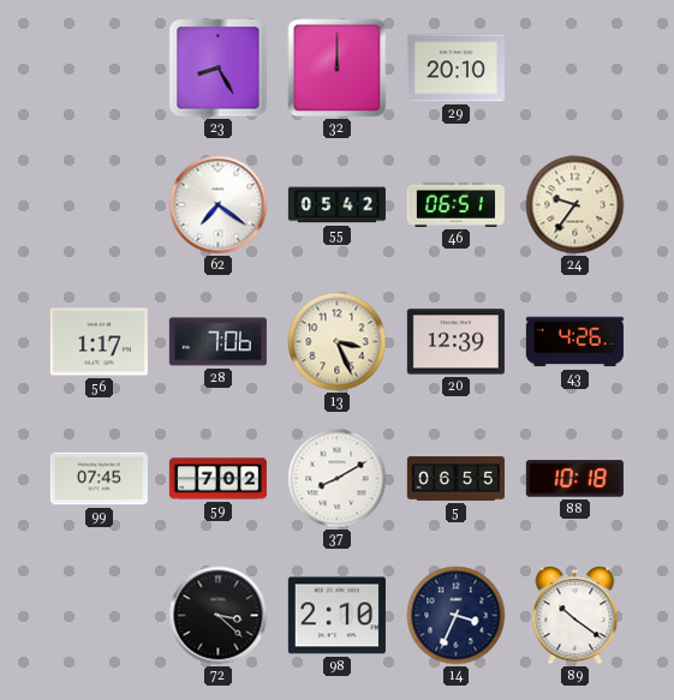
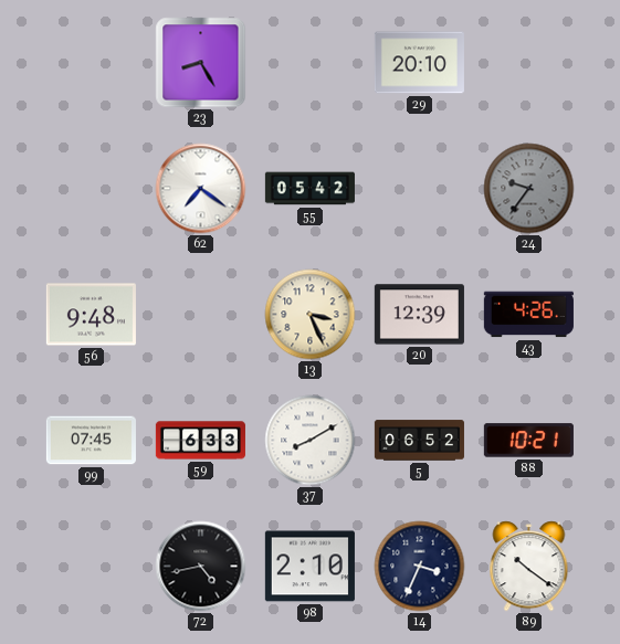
32: 12:00 -> none (338, 68)
46: 06:51 -> none (455, 204)
24 dial: cream -> grey (529, 189)
56: 1:17 -> 9:48 (91, 315)
28: 7:06 -> none (217, 342)
59: 7:02 -> 6:33 (200, 441)
5: 06:55 -> 06:52 (419, 441)
88: 10:18 -> 10:21 (528, 441)
72: 3:22 -> 4:43 (201, 567)
